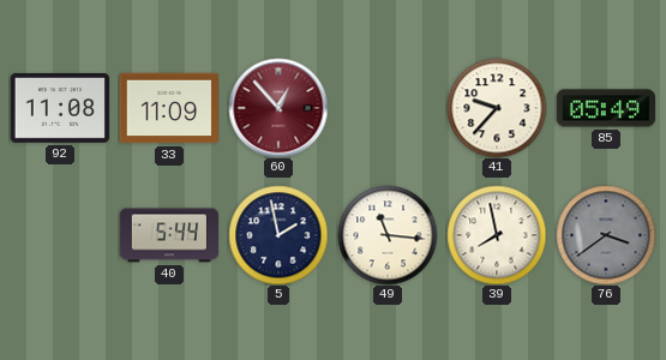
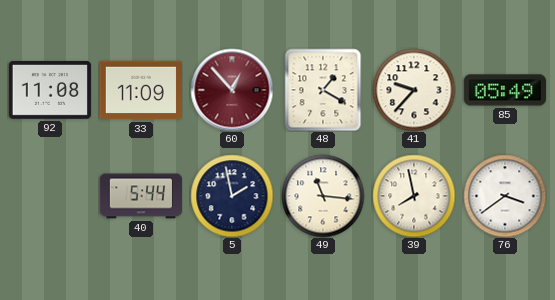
48: none -> 1:20 (323, 90)
76 dial: grey -> white (505, 196)
